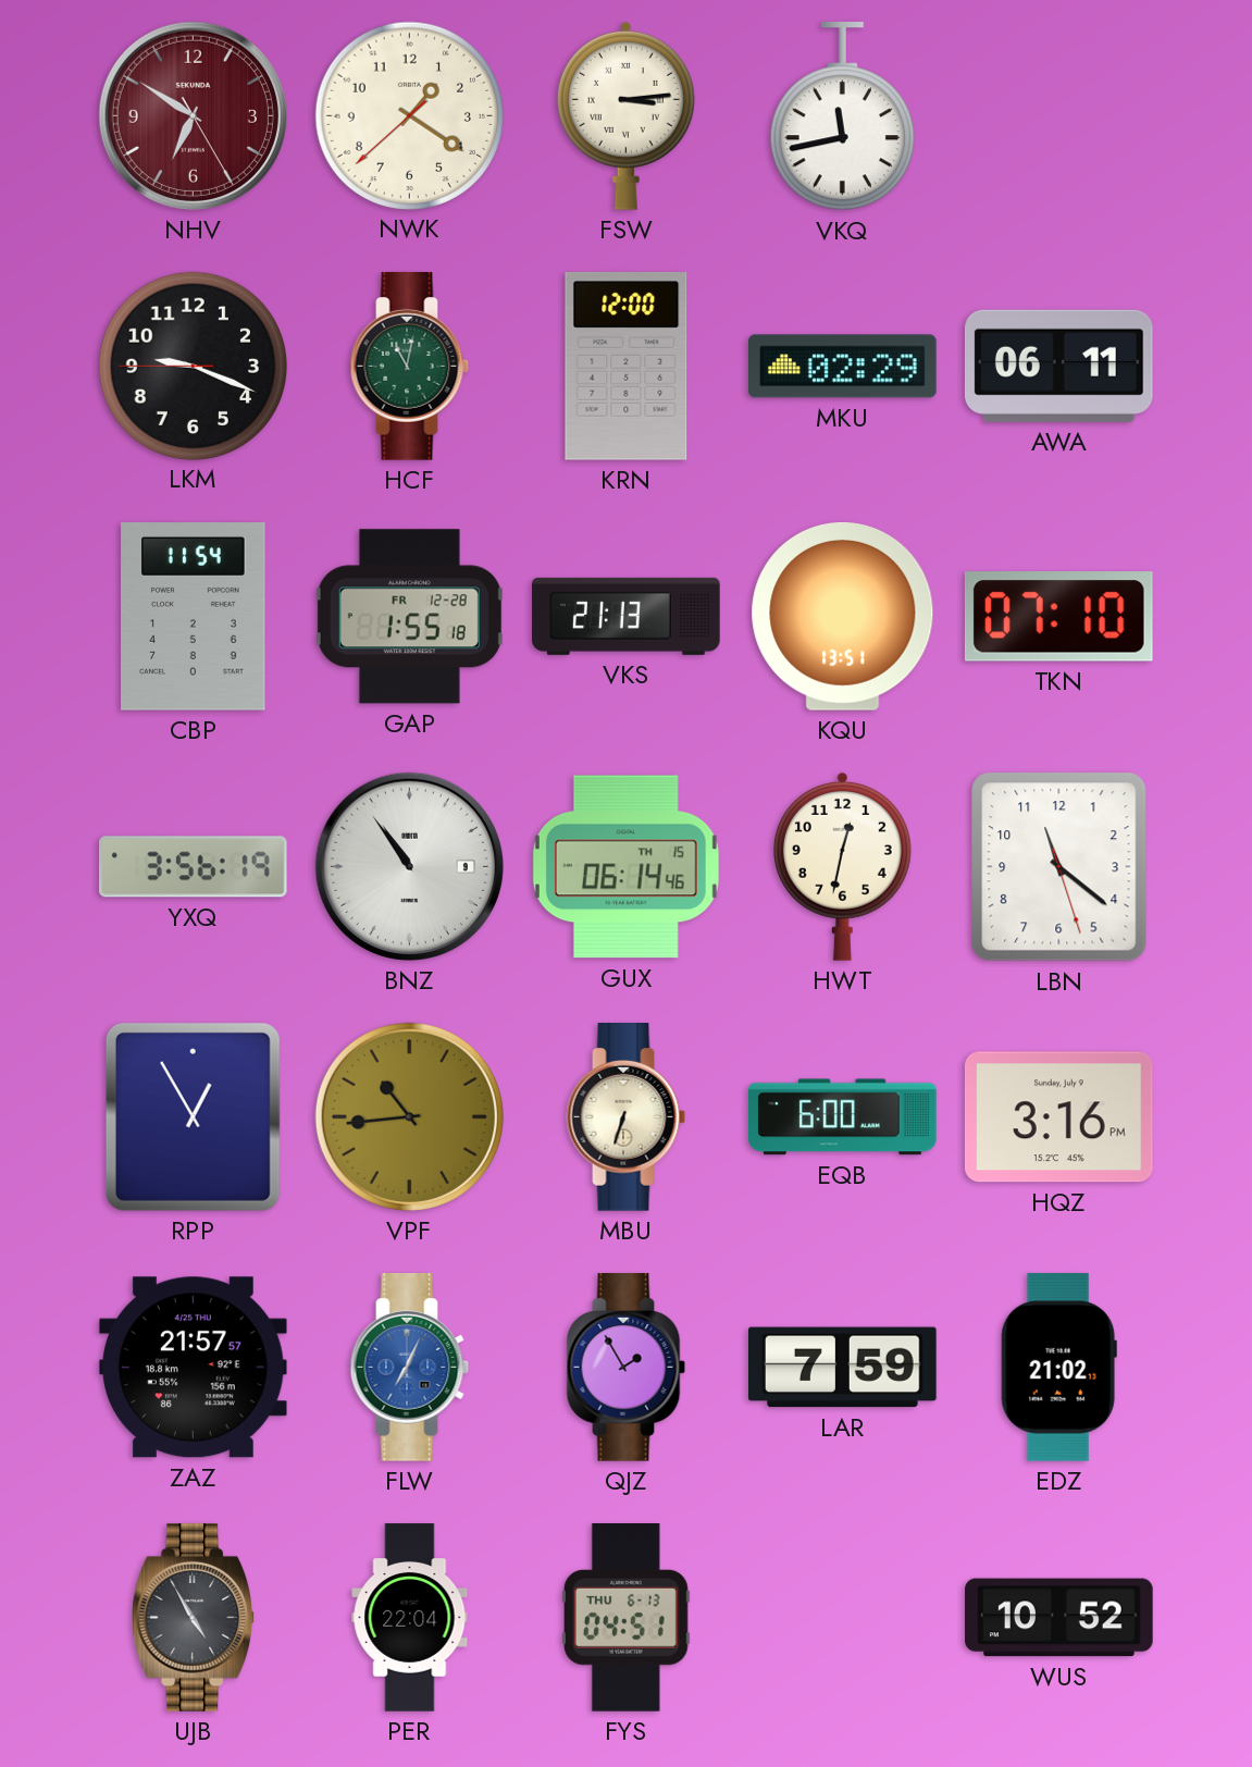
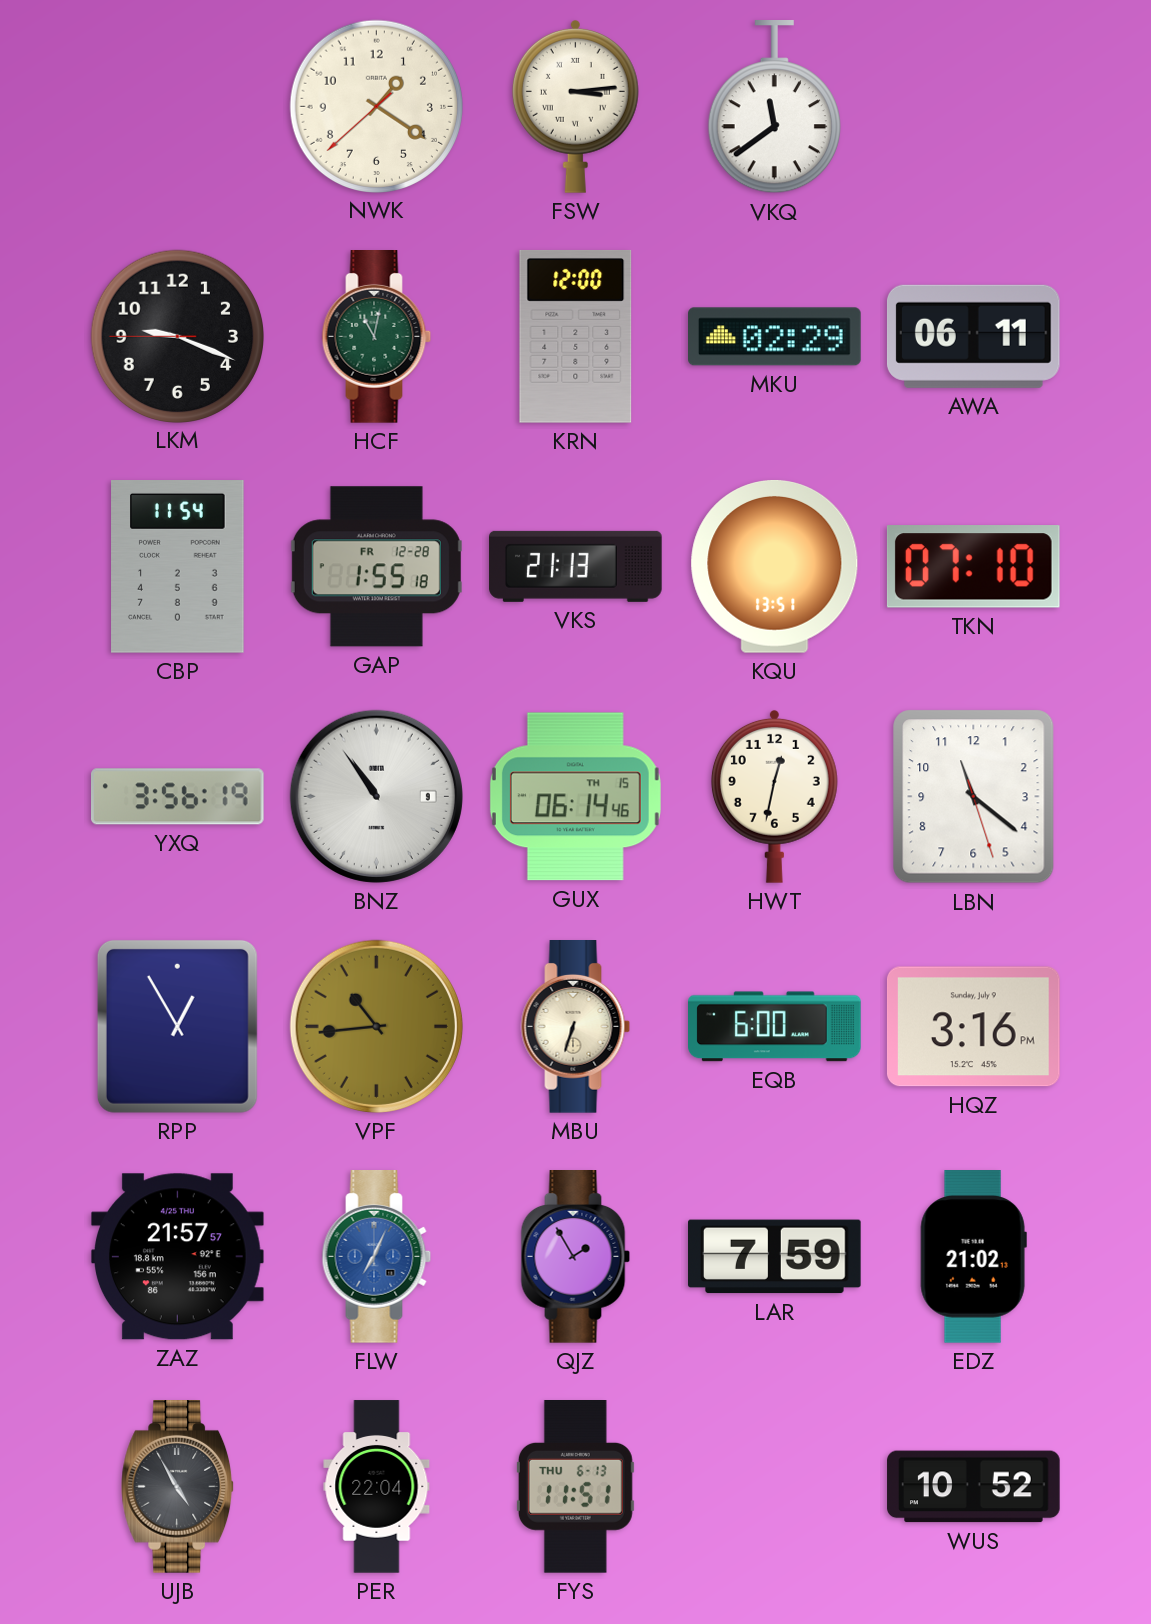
NHV: 6:50 -> none (193, 115)
VKQ: 11:43 -> 11:39 (774, 108)
FYS: 04:51 -> 11:51 (575, 1487)
